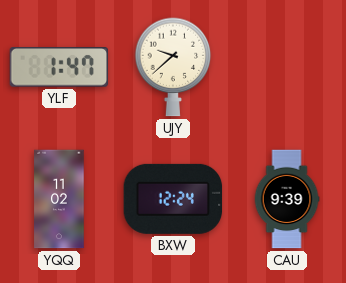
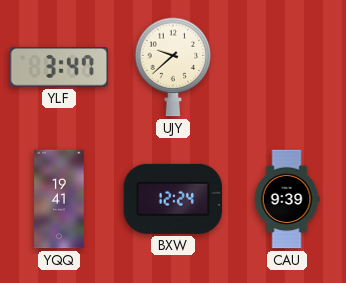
YLF: 1:47 -> 3:47 (59, 67)
YQQ: 11:02 -> 19:41 (59, 199)
